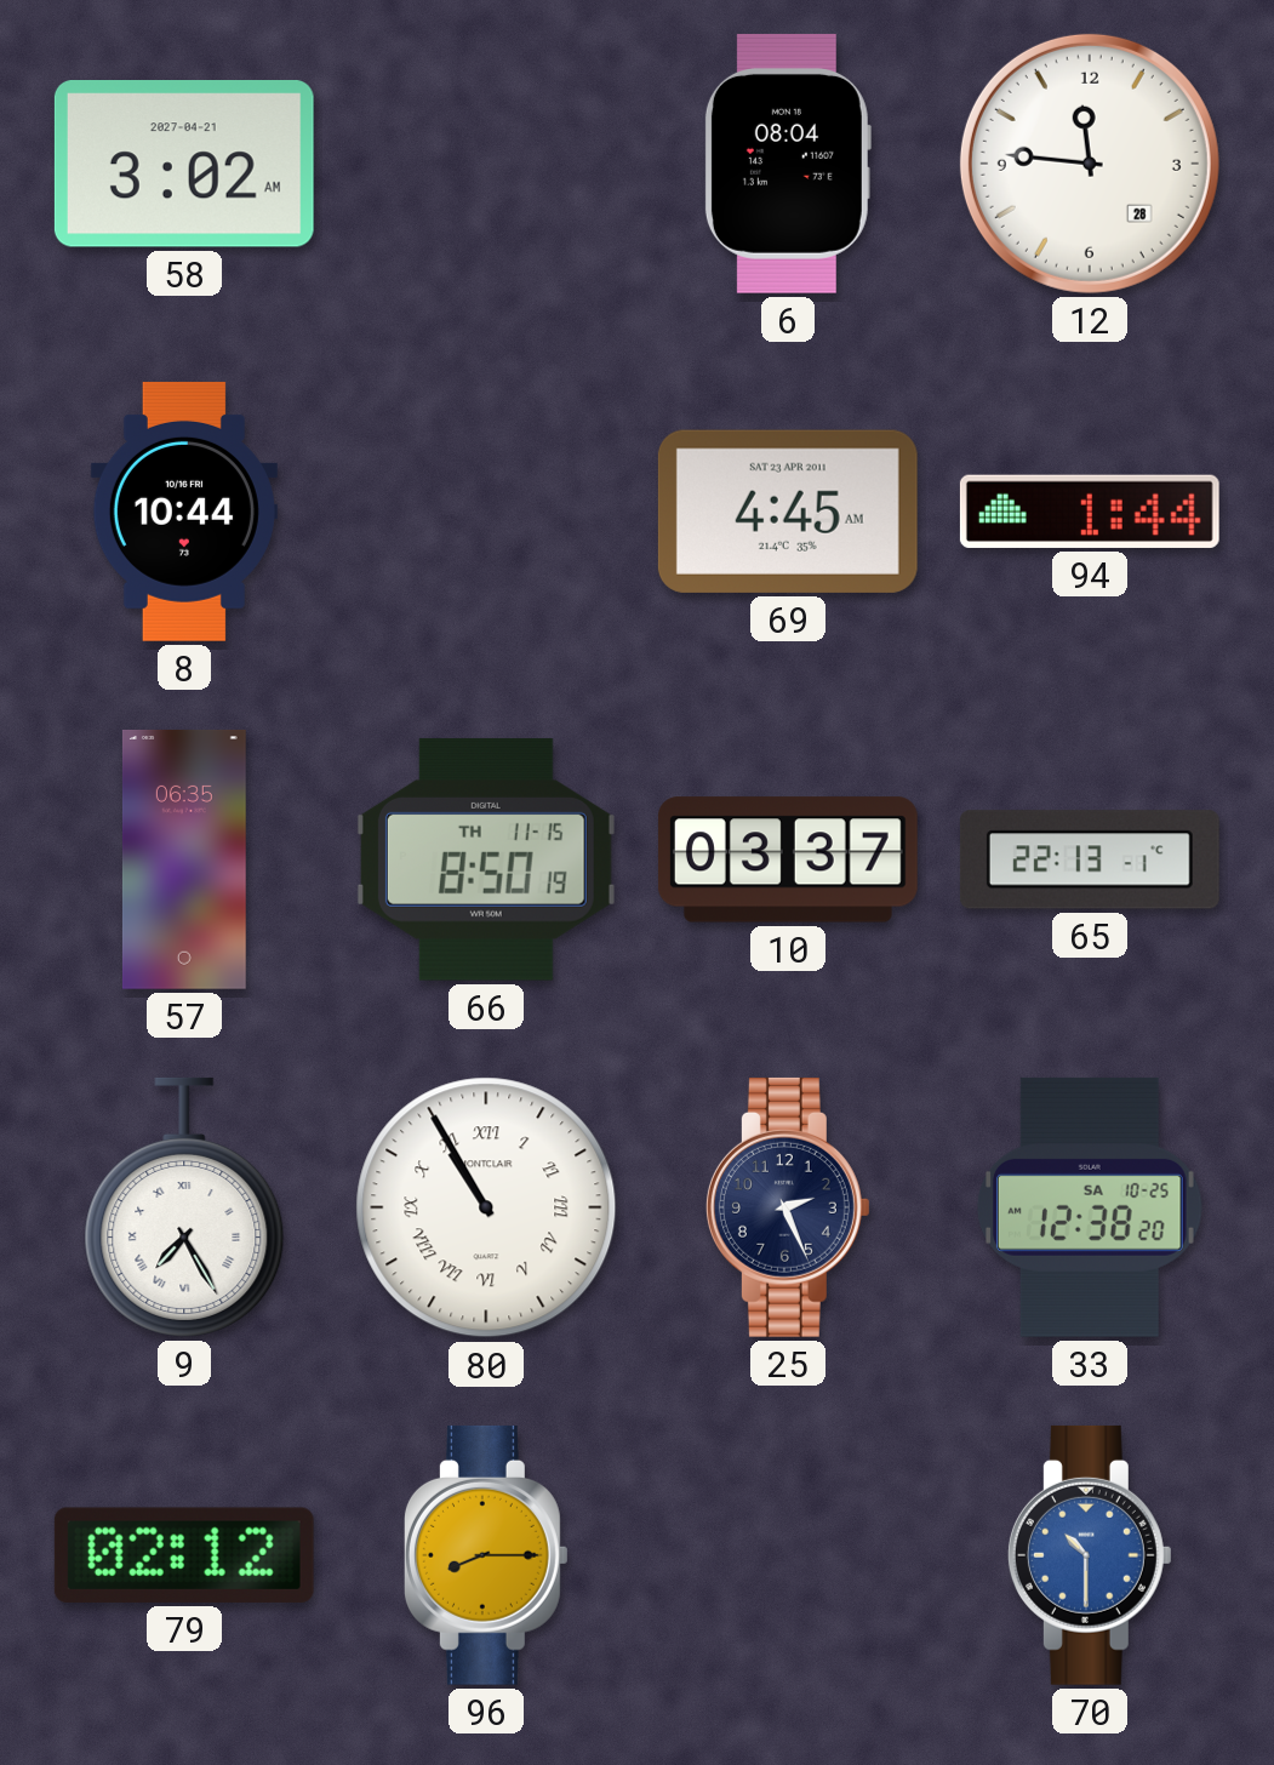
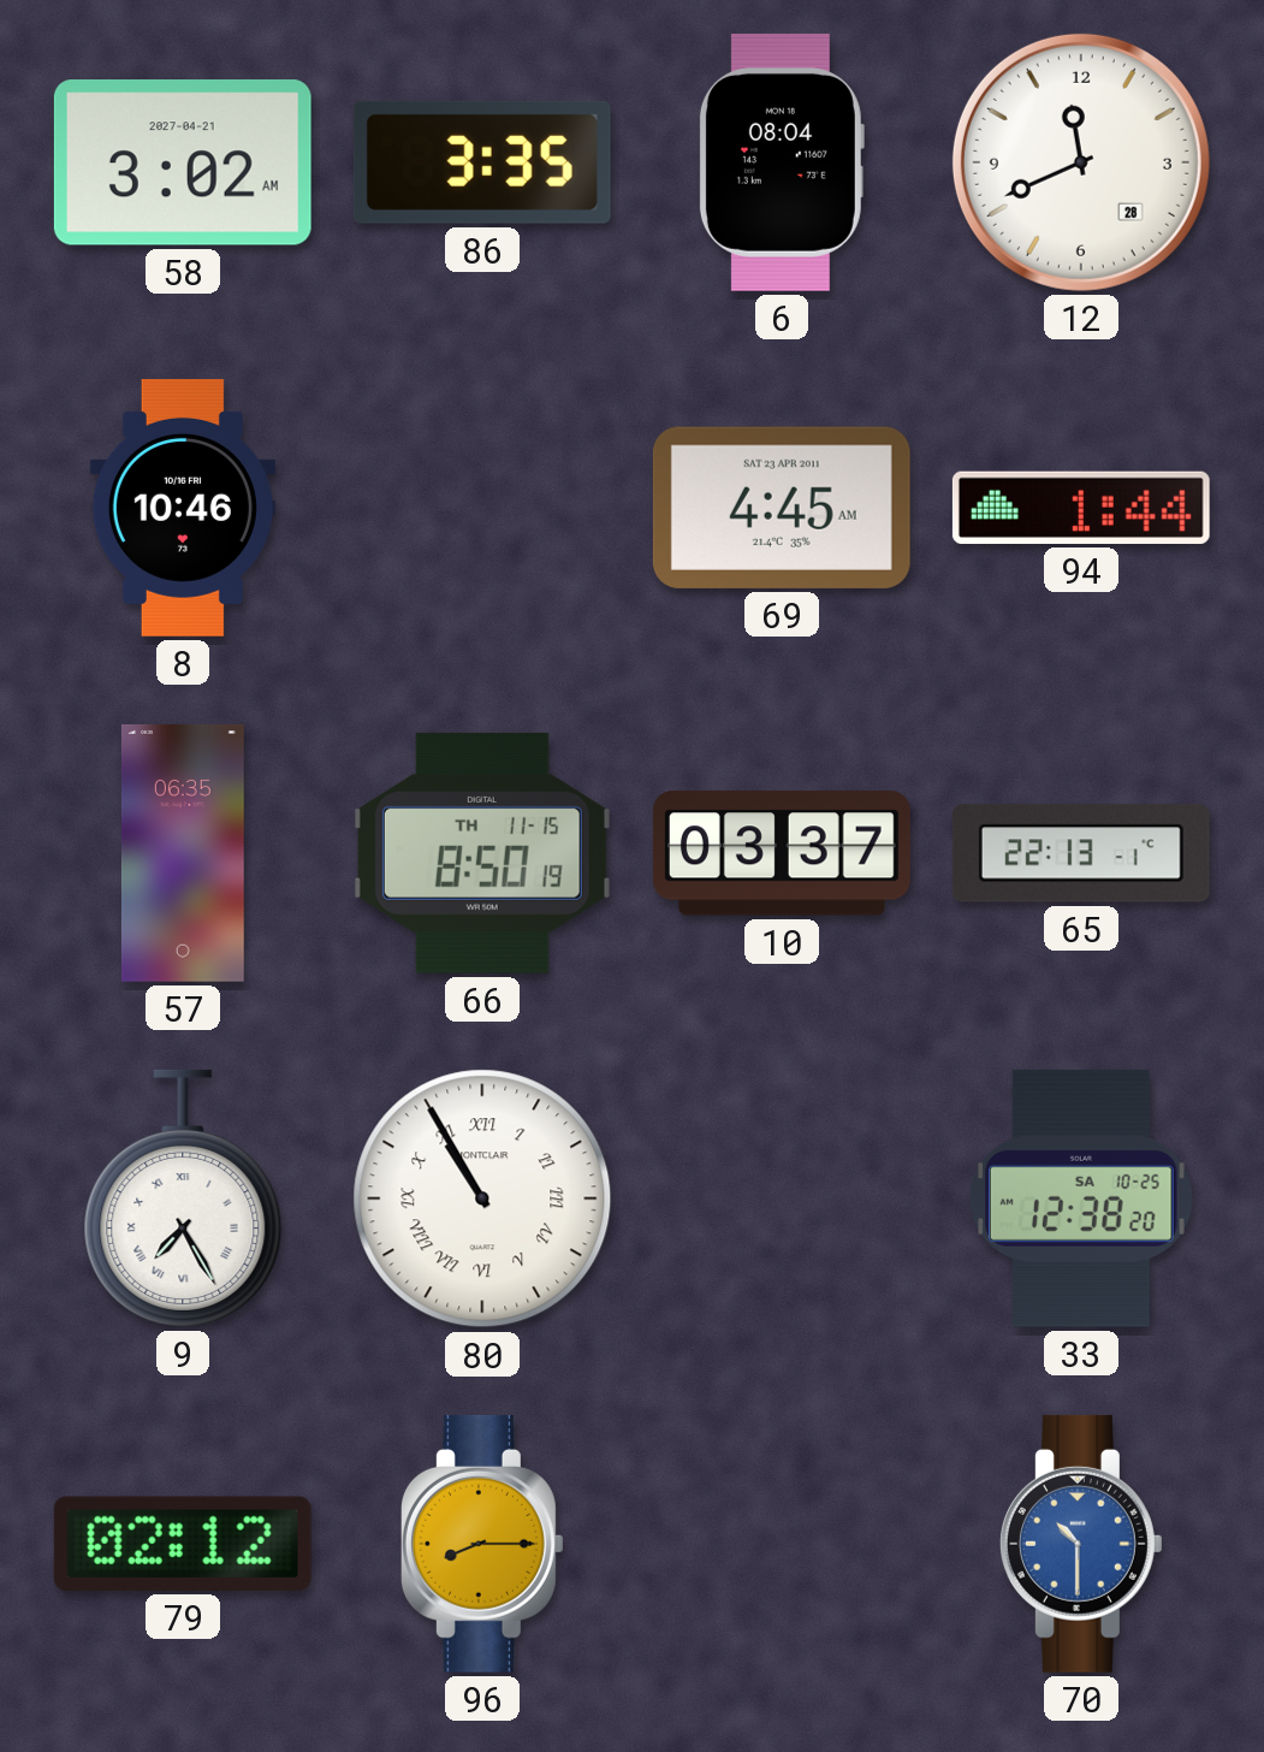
86: none -> 3:35 (482, 162)
12: 11:46 -> 11:41 (1081, 162)
8: 10:44 -> 10:46 (183, 508)
25: 2:26 -> none (788, 1207)
